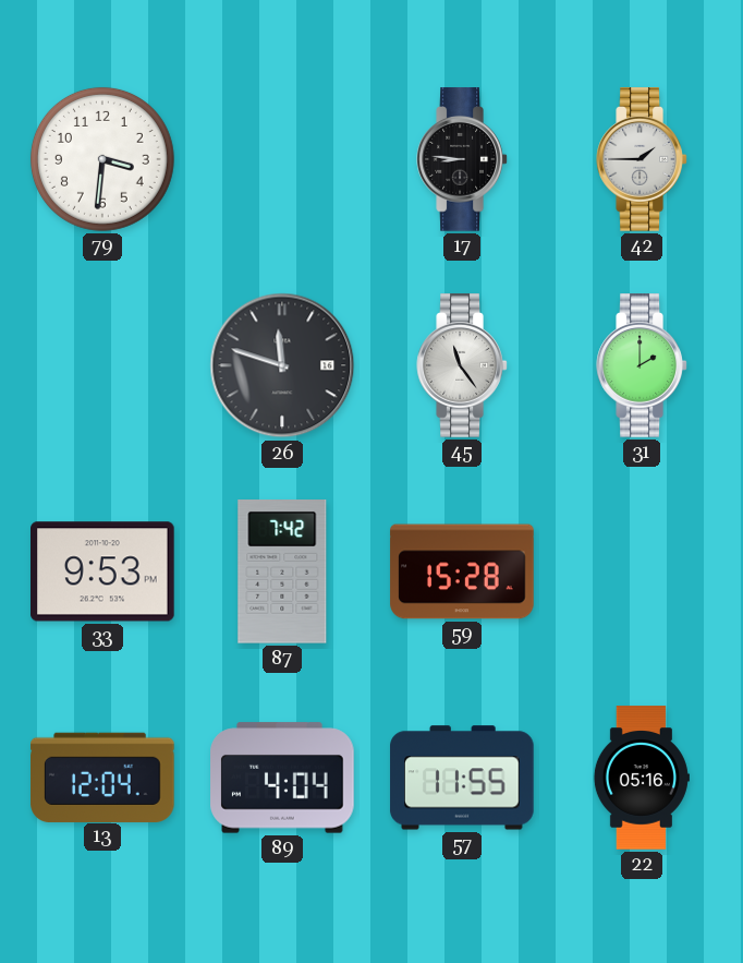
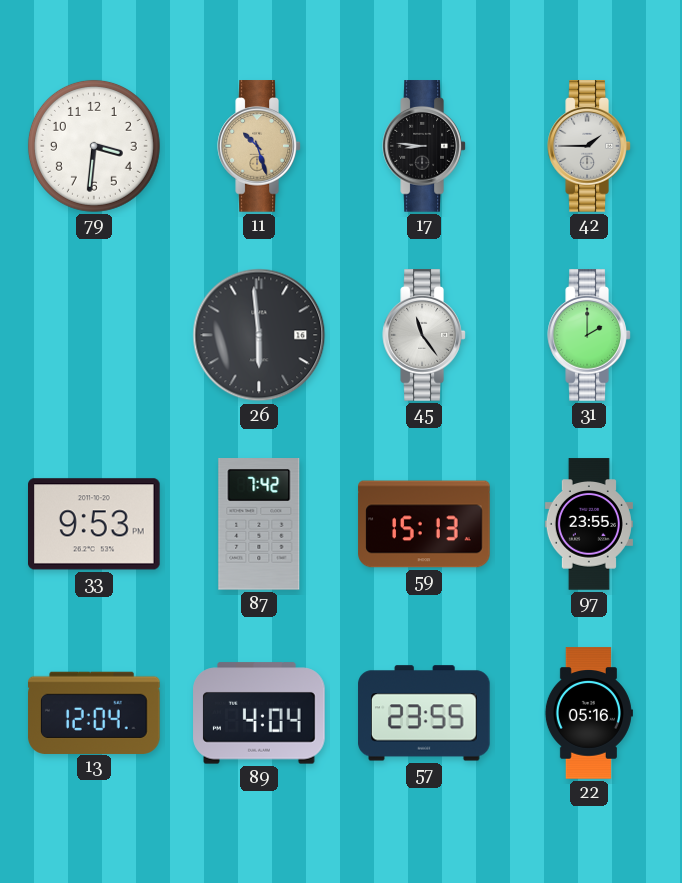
11: none -> 10:27 (259, 146)
26: 11:48 -> 5:59 (259, 335)
59: 15:28 -> 15:13 (424, 524)
97: none -> 23:55 (589, 524)
57: 11:55 -> 23:55 (424, 713)
